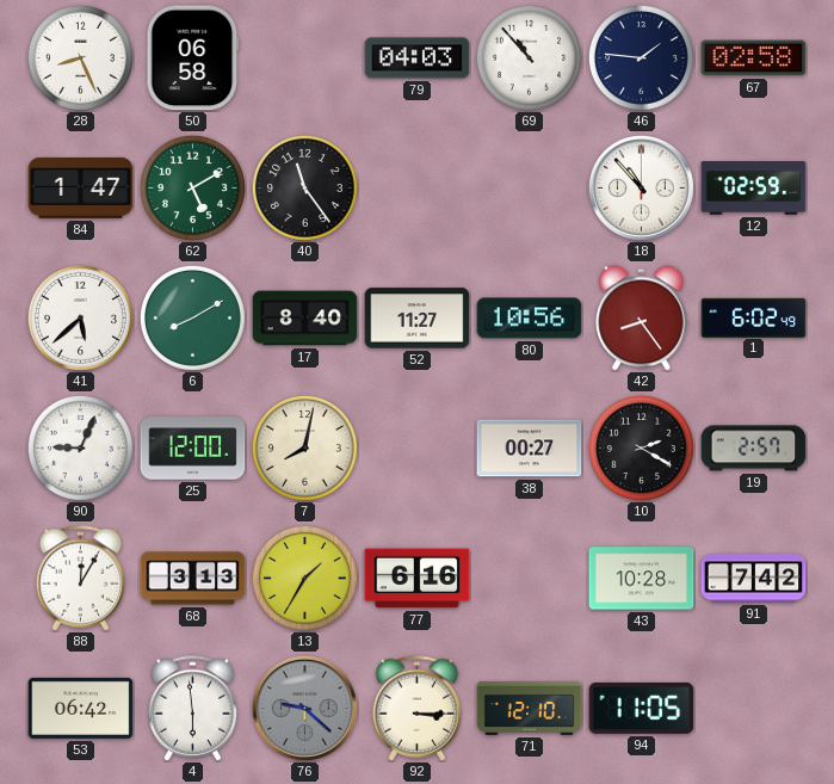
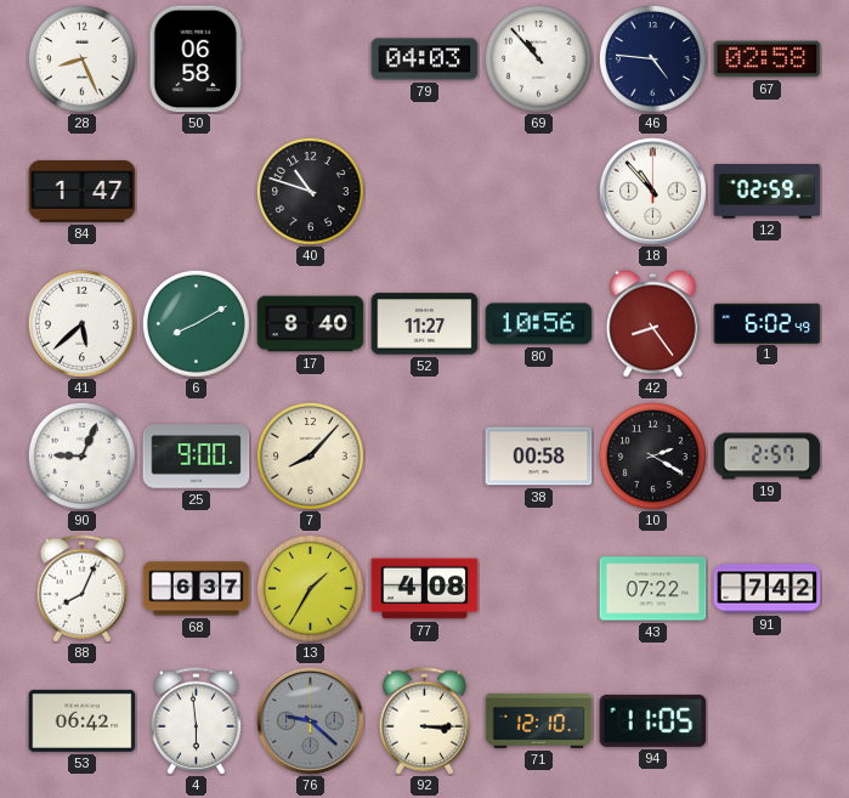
46: 1:46 -> 4:46 (652, 58)
62: 5:10 -> none (192, 187)
40: 11:24 -> 10:48 (310, 191)
25: 12:00 -> 9:00 (197, 457)
7: 8:02 -> 8:07 (310, 455)
38: 00:27 -> 00:58 (539, 457)
88: 12:05 -> 8:04 (83, 589)
68: 3:13 -> 6:37 (197, 589)
77: 6:16 -> 4:08 (425, 589)
43: 10:28 -> 07:22 (653, 589)
